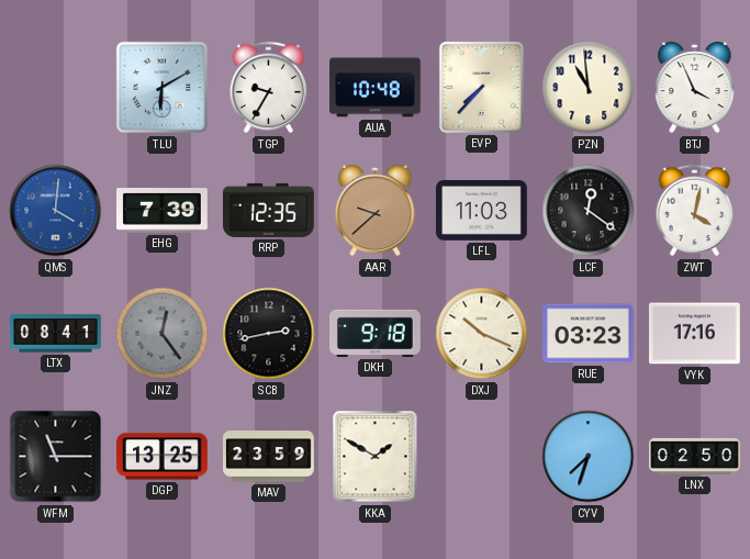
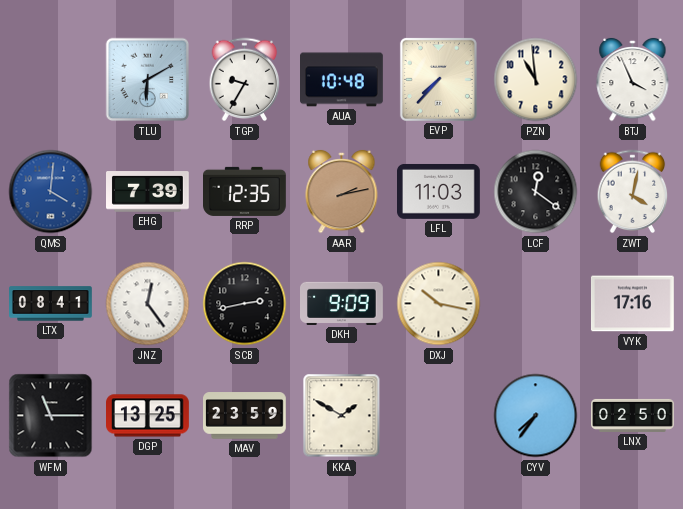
AAR: 9:38 -> 2:13 (342, 192)
JNZ dial: grey -> white (148, 304)
DKH: 9:18 -> 9:09 (342, 303)
DXJ: 10:19 -> 10:17 (439, 304)
RUE: 03:23 -> none (589, 334)
CYV: 7:33 -> 7:36 (536, 416)
